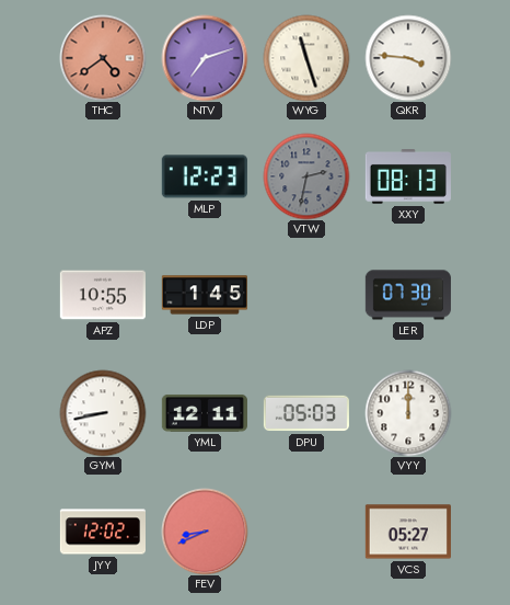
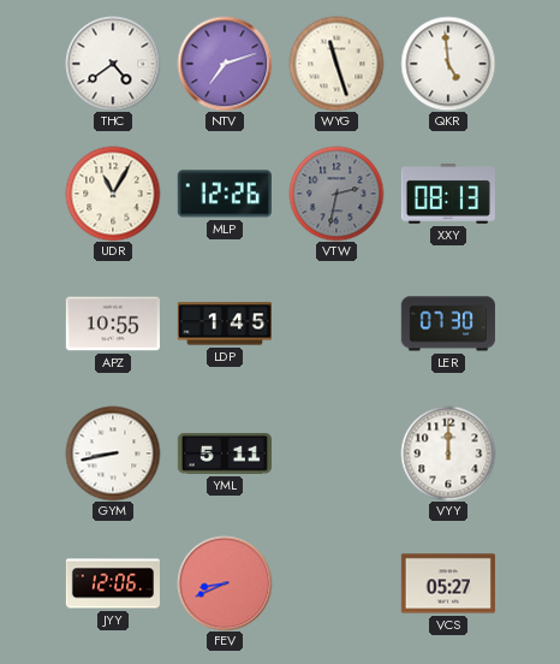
THC dial: salmon -> white (113, 64)
QKR: 3:46 -> 4:59 (448, 64)
UDR: none -> 11:05 (113, 194)
MLP: 12:23 -> 12:26 (225, 194)
YML: 12:11 -> 5:11 (225, 453)
DPU: 05:03 -> none (306, 413)
JYY: 12:02 -> 12:06 (112, 583)
